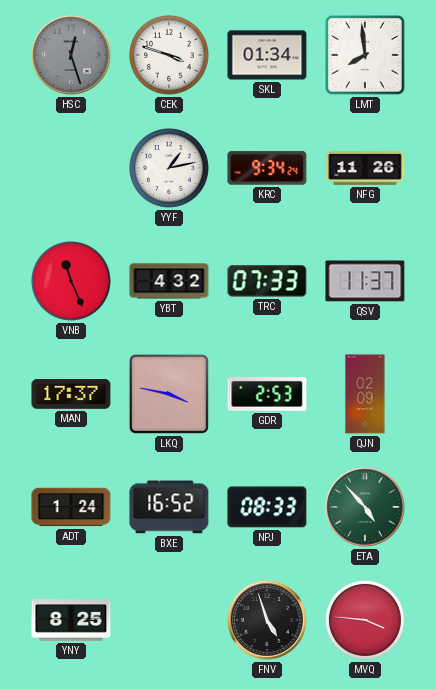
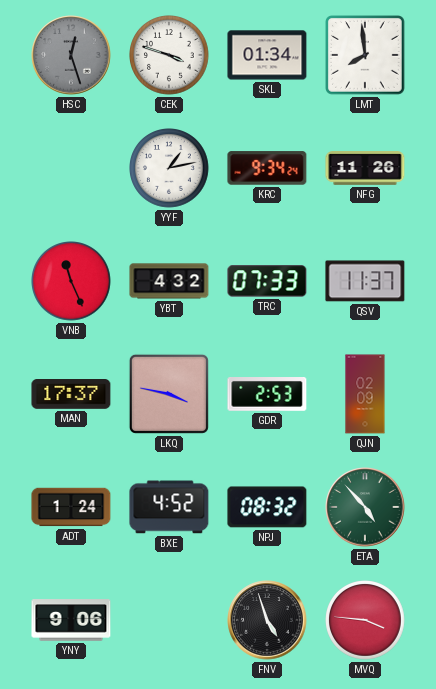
BXE: 16:52 -> 4:52 (169, 507)
NPJ: 08:33 -> 08:32 (267, 507)
YNY: 8:25 -> 9:06 (71, 620)
